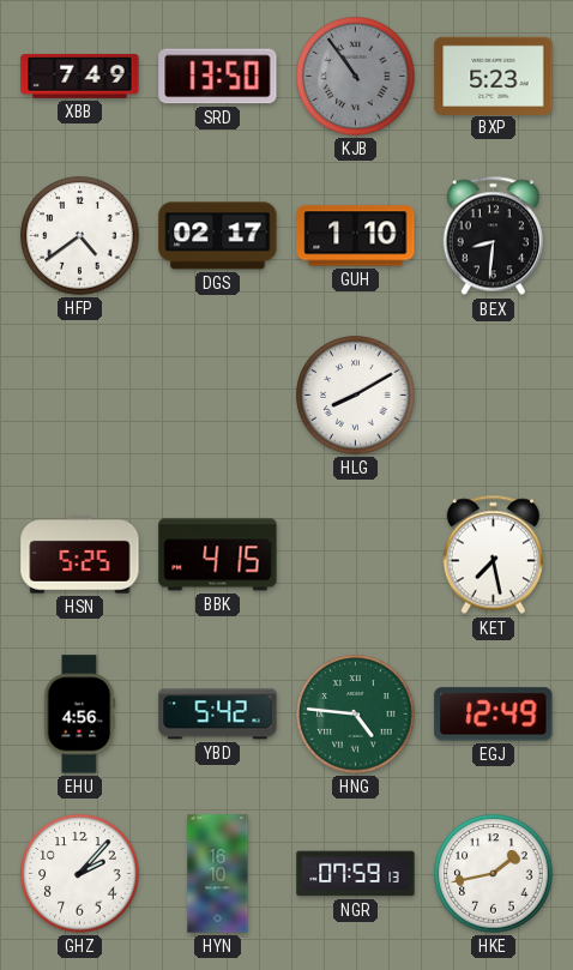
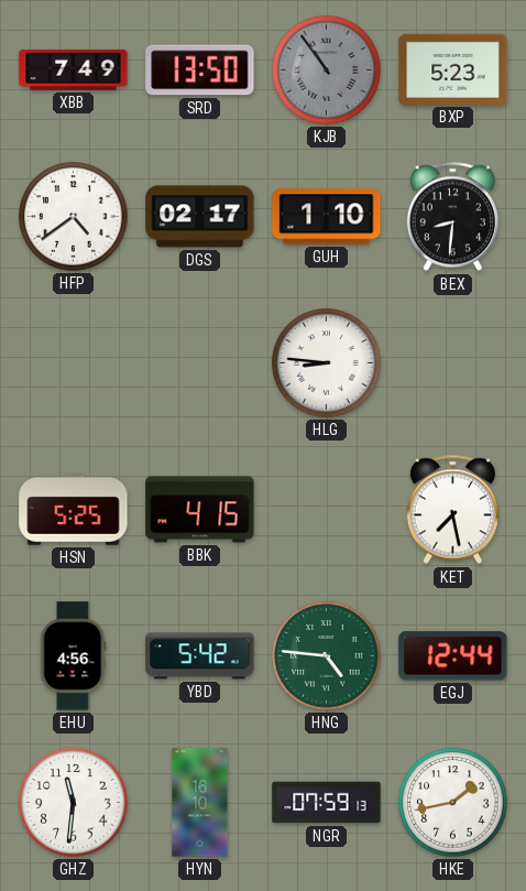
HLG: 8:10 -> 8:46 (327, 363)
EGJ: 12:49 -> 12:44 (453, 656)
GHZ: 2:07 -> 11:31 (74, 803)
